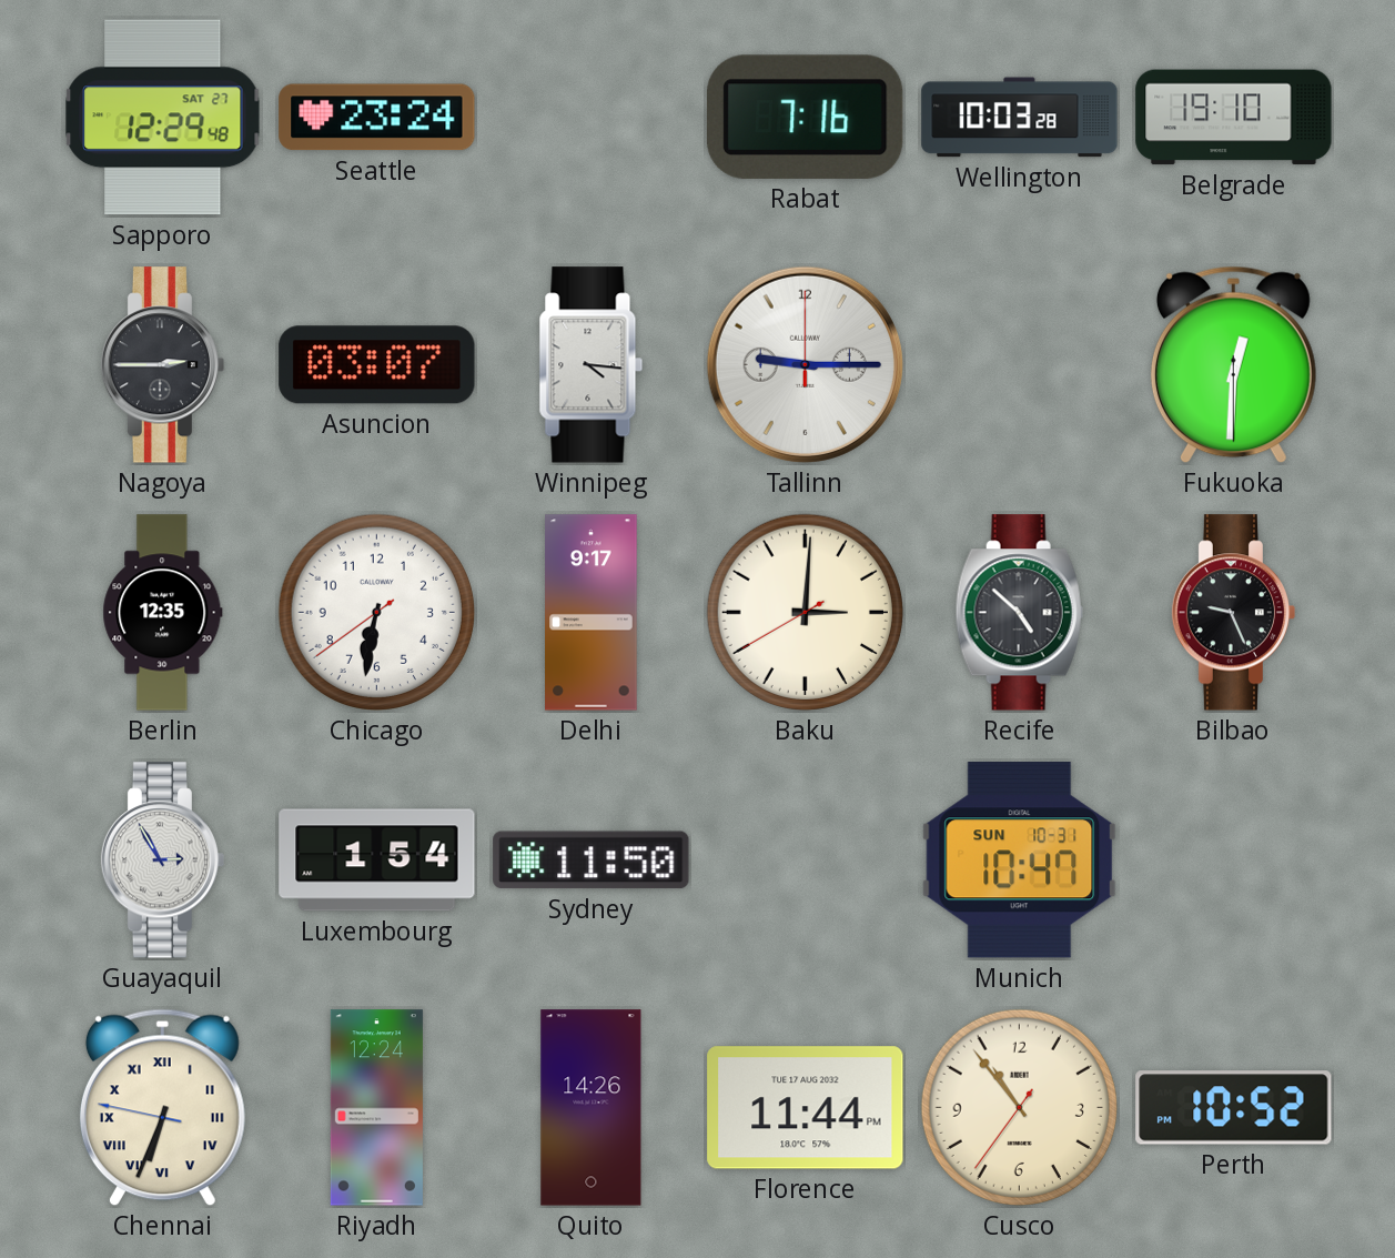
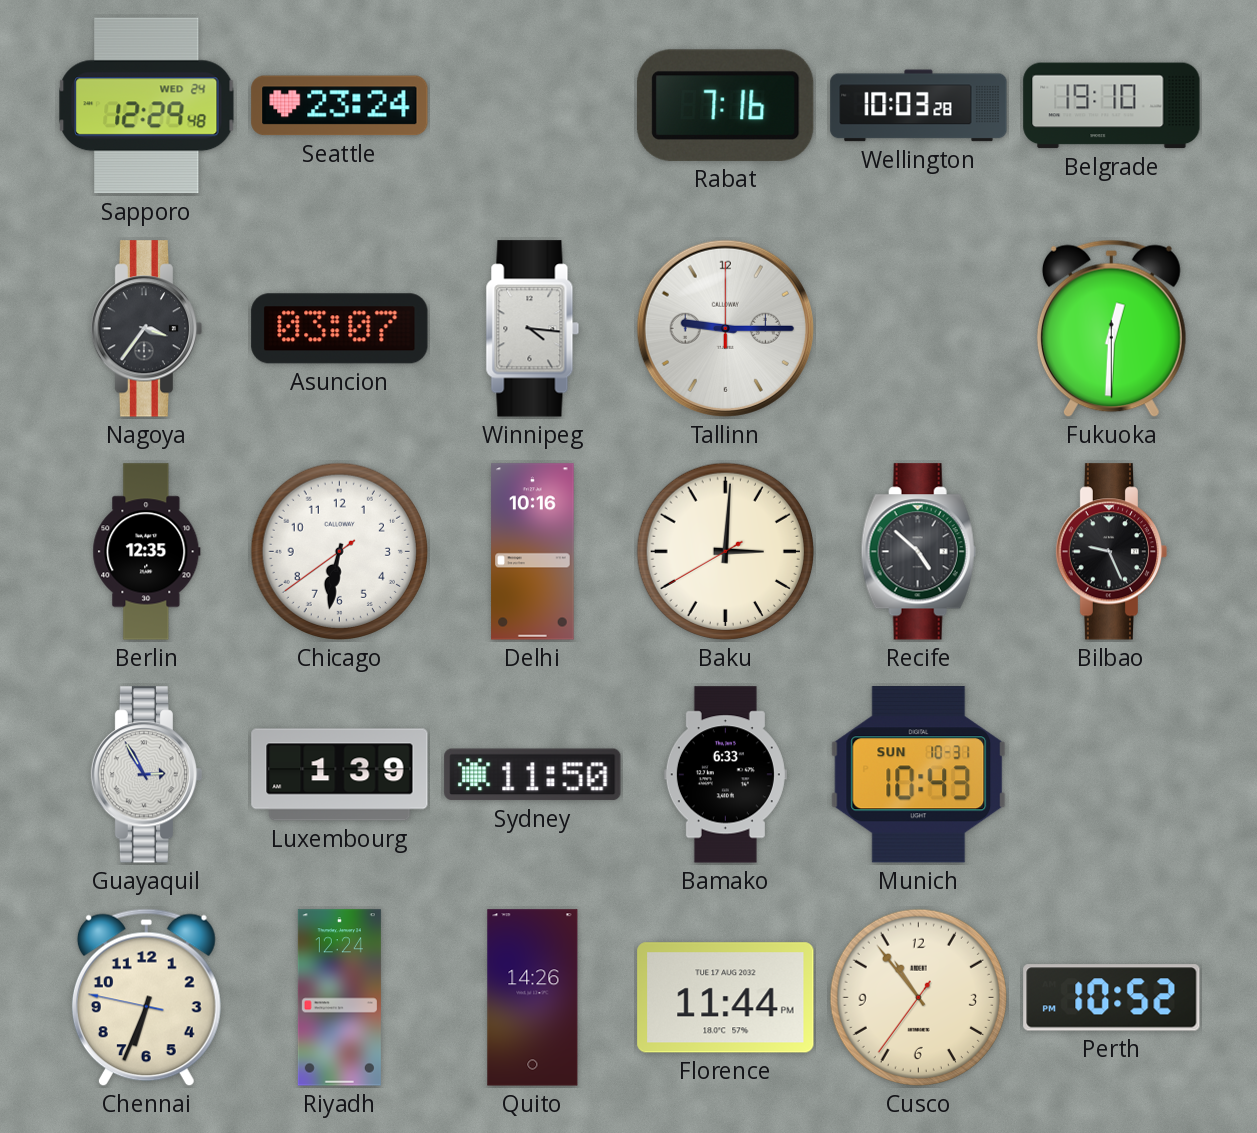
Sapporo date: SAT 27 -> WED 24 (147, 106)
Nagoya: 2:45 -> 3:36 (147, 329)
Delhi: 9:17 -> 10:16 (533, 552)
Luxembourg: 1:54 -> 1:39 (340, 775)
Bamako: none -> 6:33 (725, 775)
Munich: 10:47 -> 10:43 (919, 775)
Chennai numerals: Roman -> Arabic (146, 998)
